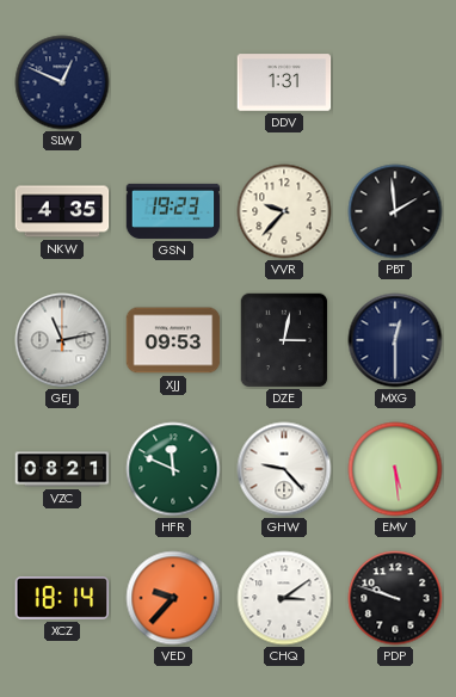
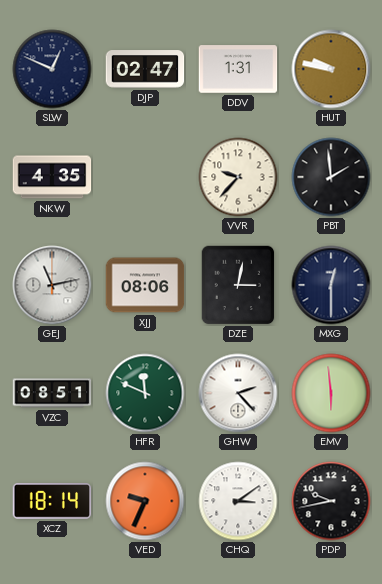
DJP: none -> 02:47 (145, 69)
HUT: none -> 9:47 (331, 69)
GSN: 19:23 -> none (173, 211)
XJJ: 09:53 -> 08:06 (145, 285)
VZC: 08:21 -> 08:51 (52, 393)
GHW: 9:23 -> 2:23 (238, 393)
EMV: 5:29 -> 5:59 (331, 393)
VED: 9:37 -> 9:34 (145, 501)
PDP: 9:48 -> 9:43 (331, 501)
